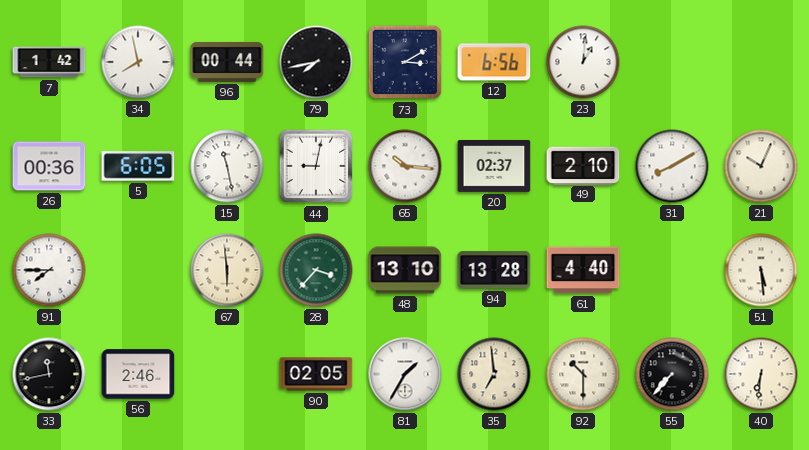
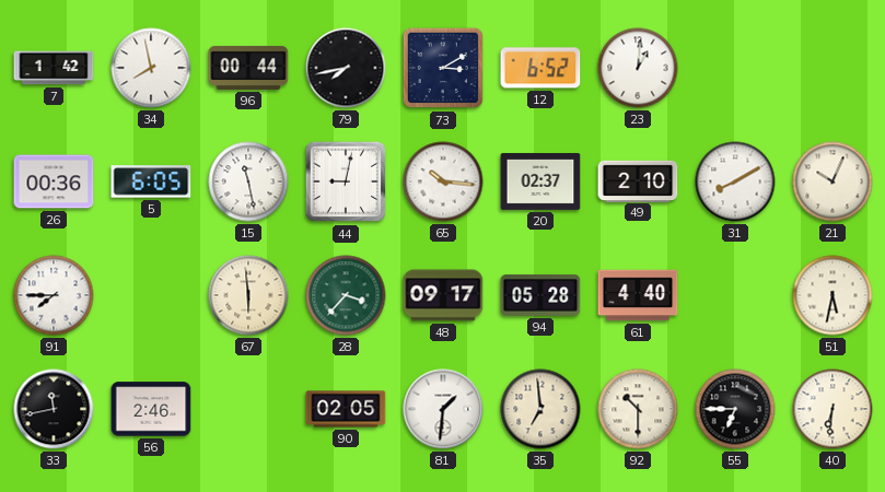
12: 6:56 -> 6:52 (540, 68)
48: 13:10 -> 09:17 (443, 295)
94: 13:28 -> 05:28 (540, 295)
51: 5:29 -> 5:32 (832, 295)
81: 1:35 -> 1:31 (443, 409)
55: 7:37 -> 6:45 (735, 409)
